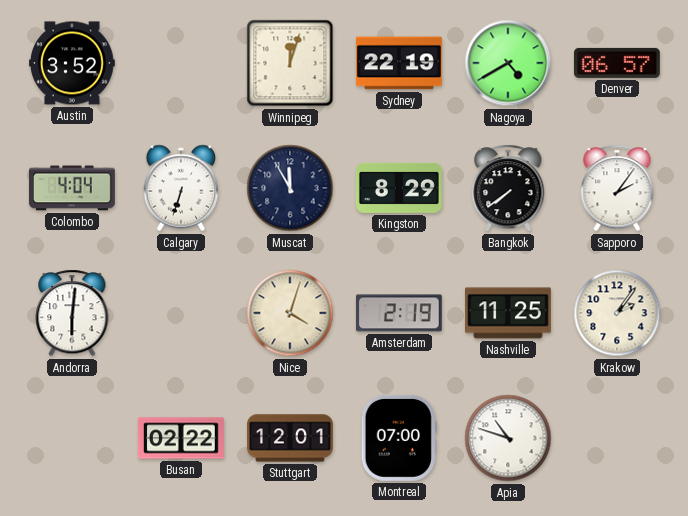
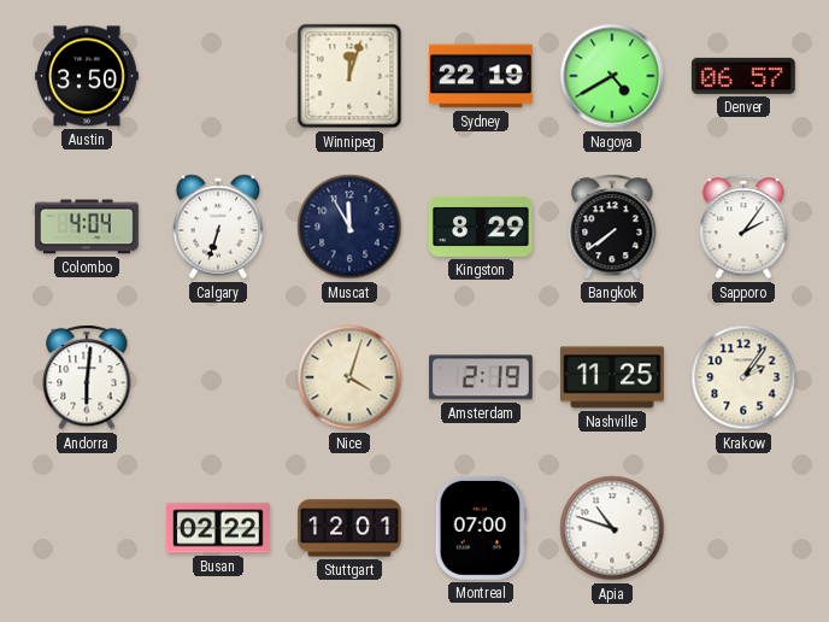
Austin: 3:52 -> 3:50 (87, 76)
